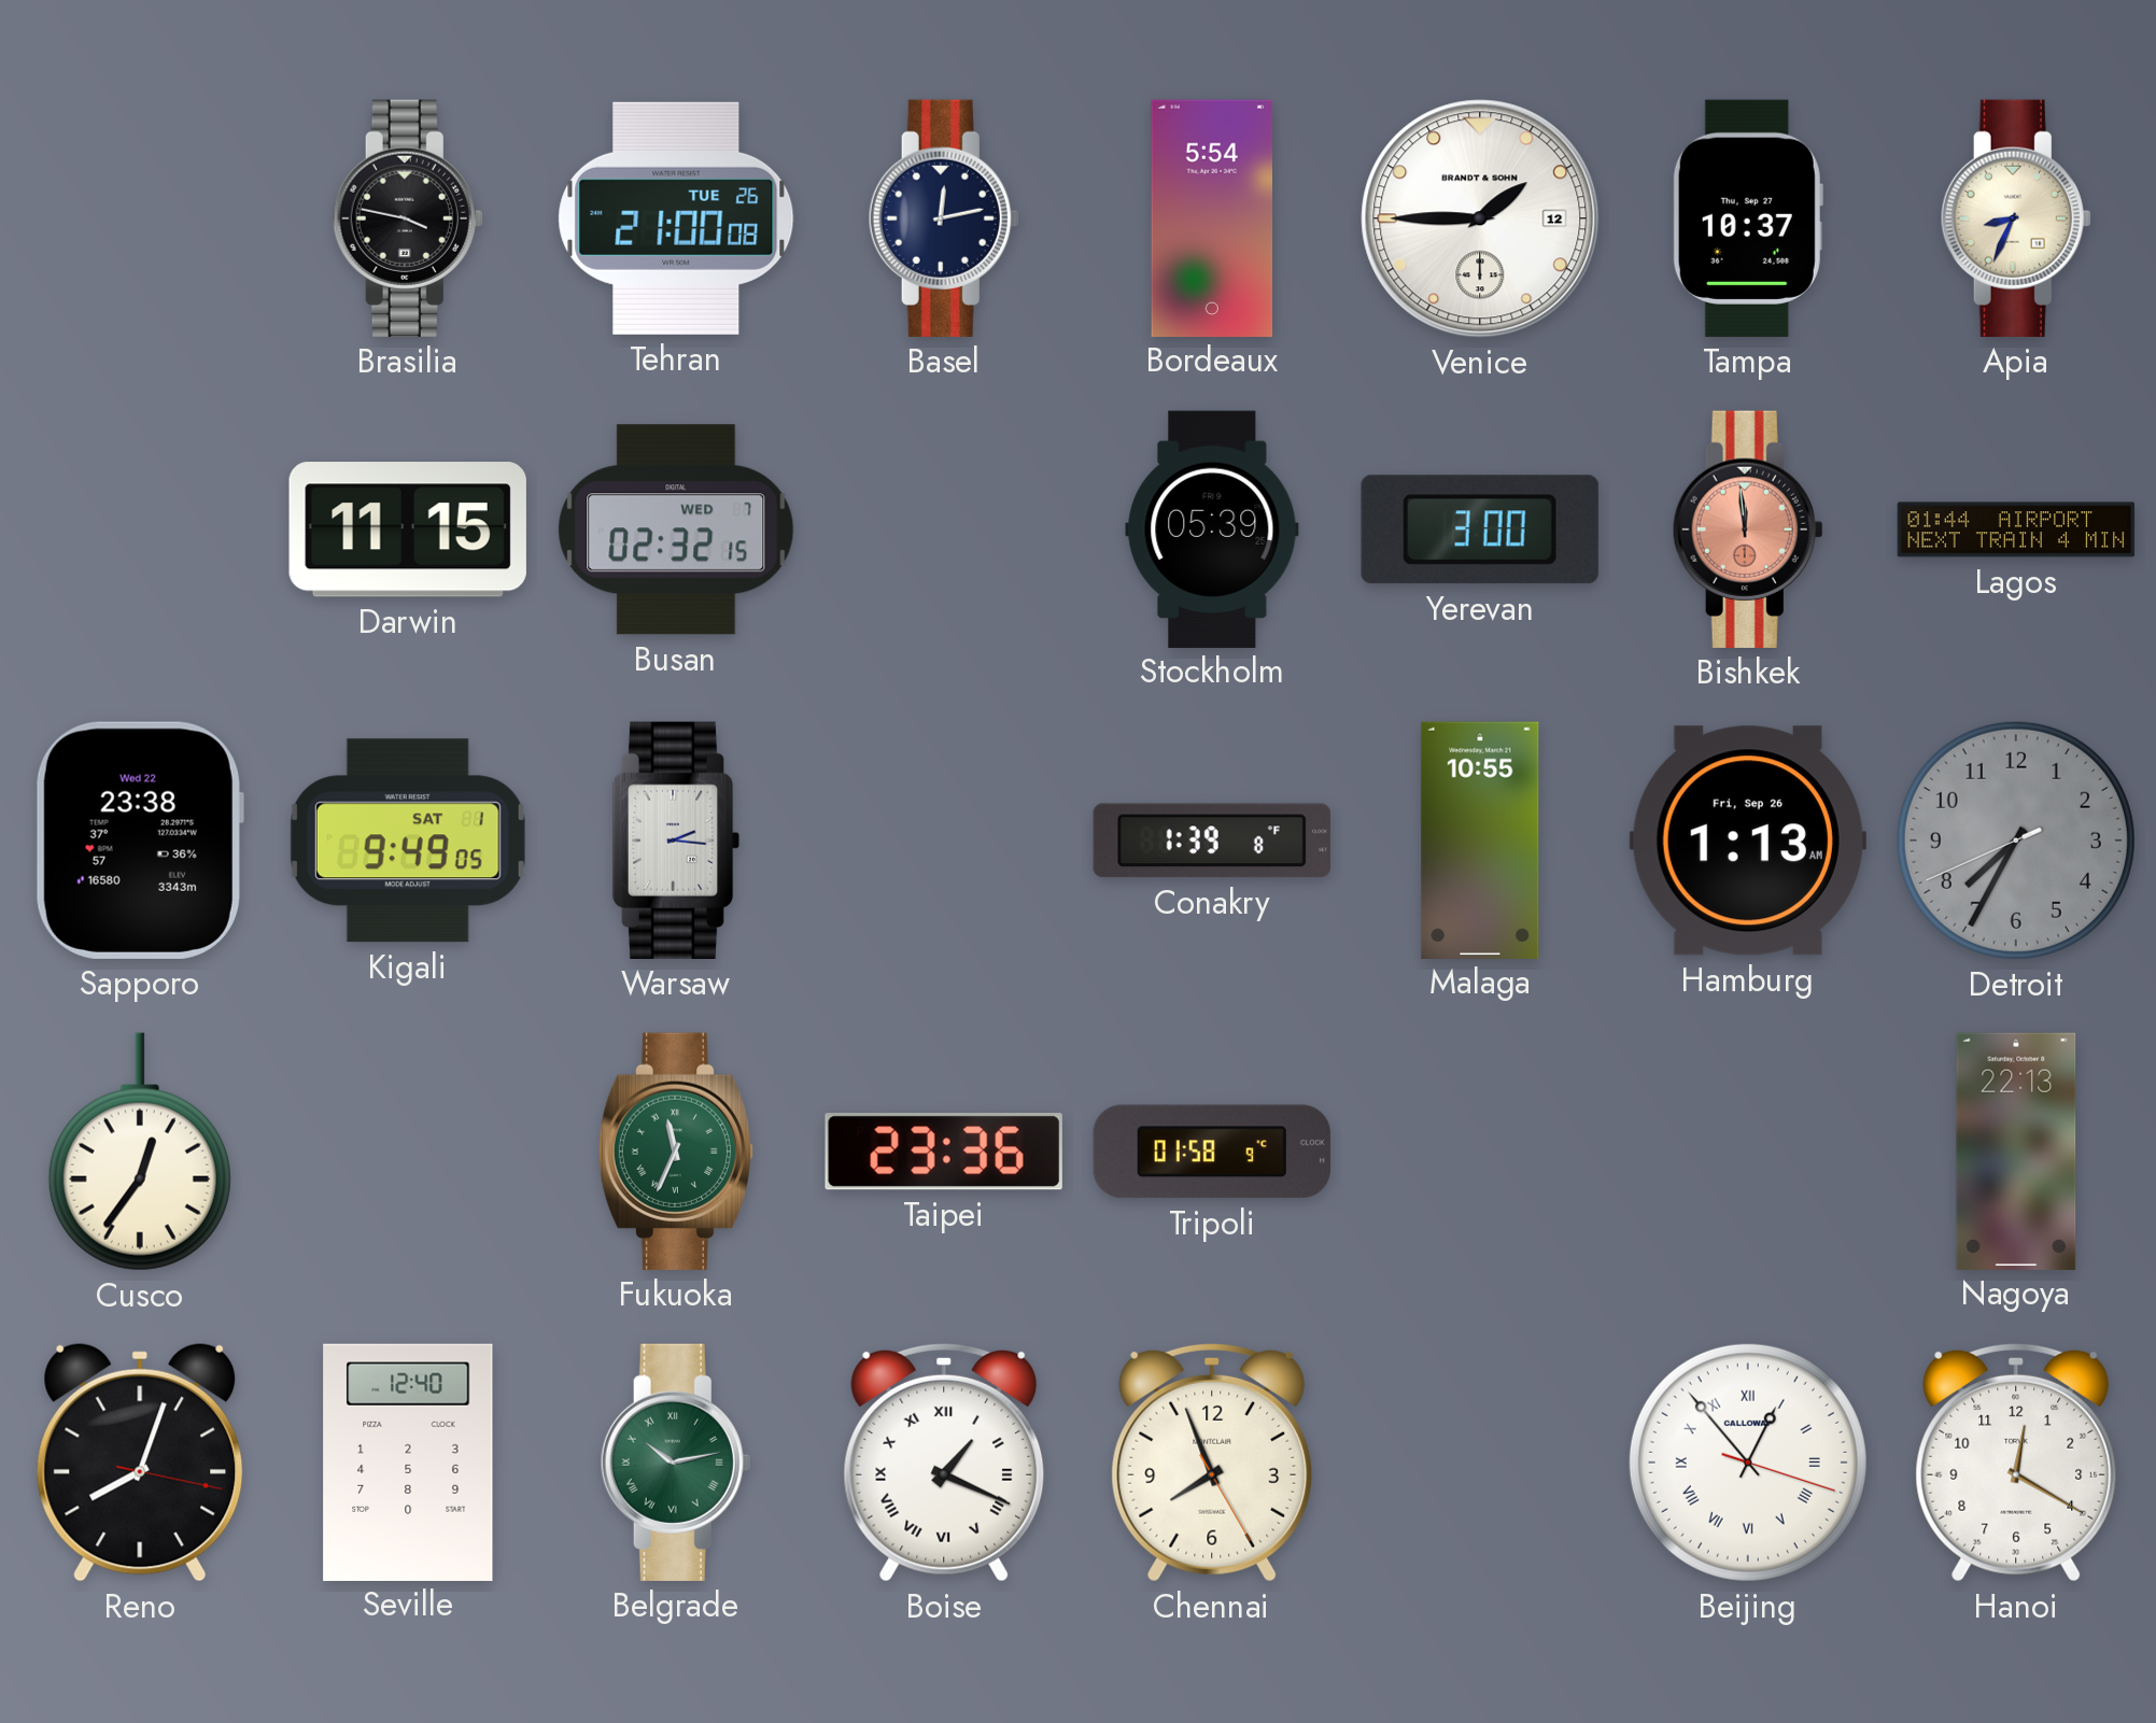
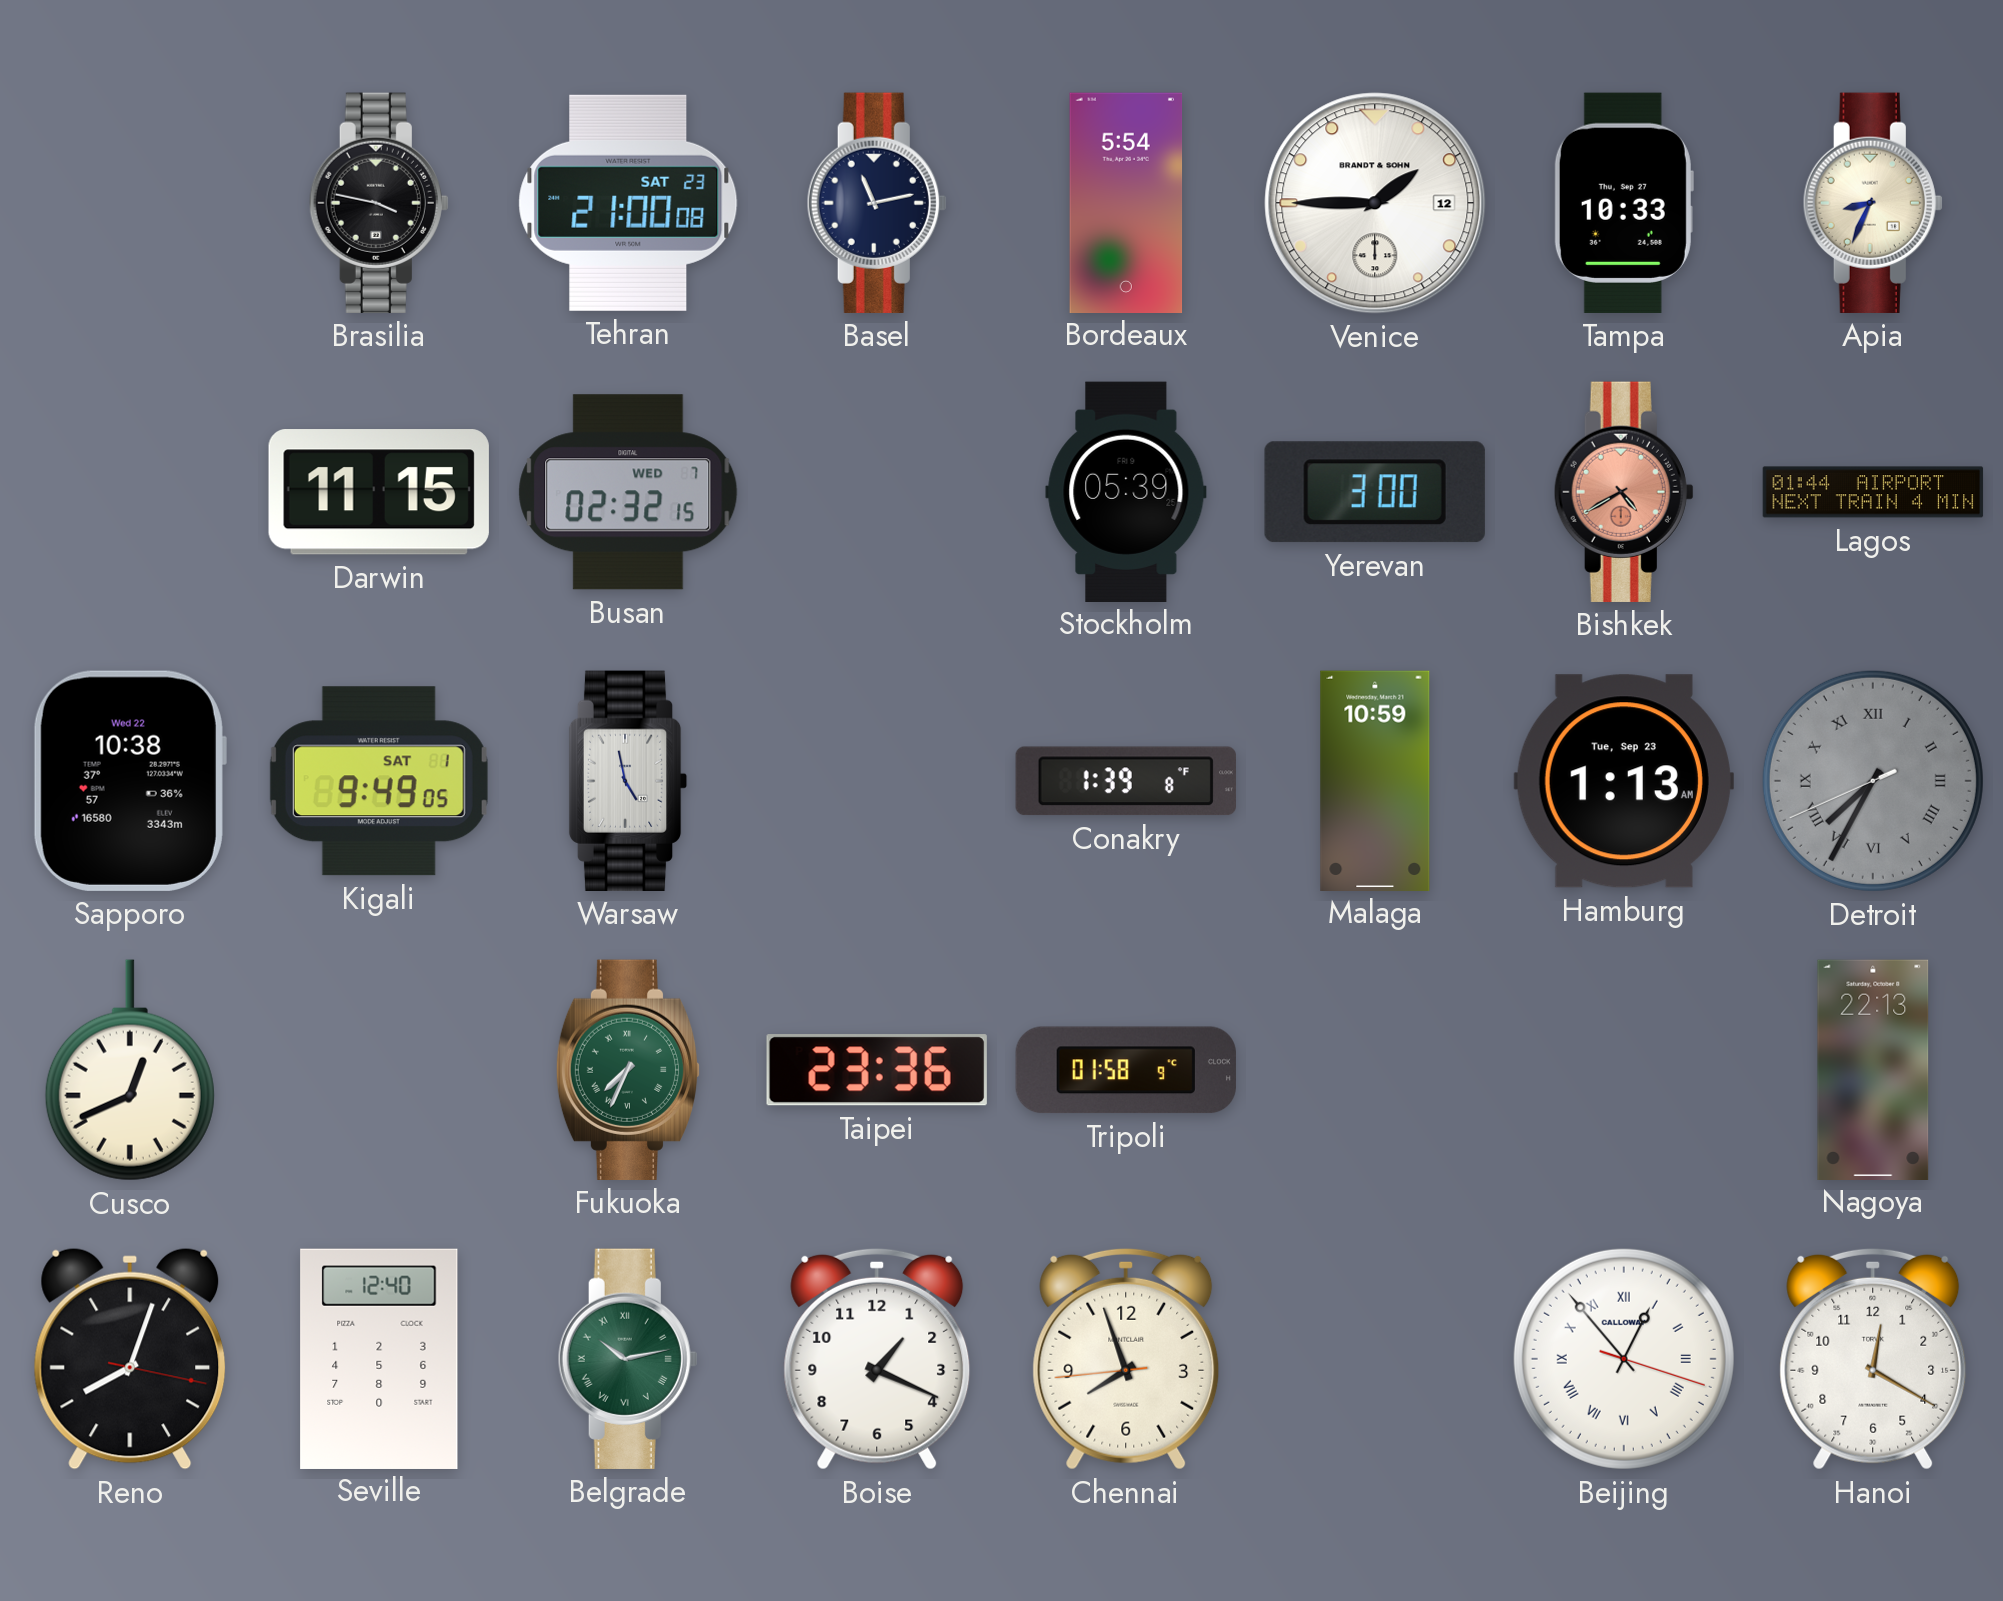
Tehran date: TUE 26 -> SAT 23 (628, 203)
Basel: 12:13 -> 11:13 (877, 203)
Tampa: 10:37 -> 10:33 (1624, 203)
Bishkek: 11:59 -> 4:40 (1624, 492)
Sapporo: 23:38 -> 10:38 (129, 781)
Warsaw: 2:16 -> 4:58 (628, 781)
Malaga: 10:55 -> 10:59 (1375, 780)
Hamburg date: Fri, Sep 26 -> Tue, Sep 23 (1624, 781)
Detroit numerals: Arabic -> Roman (1873, 781)
Cusco: 12:36 -> 12:41 (130, 1070)
Fukuoka: 11:34 -> 7:34 (628, 1070)
Boise numerals: Roman -> Arabic (877, 1359)
Chennai: 7:56:25 -> 7:56:44 (1126, 1359)
